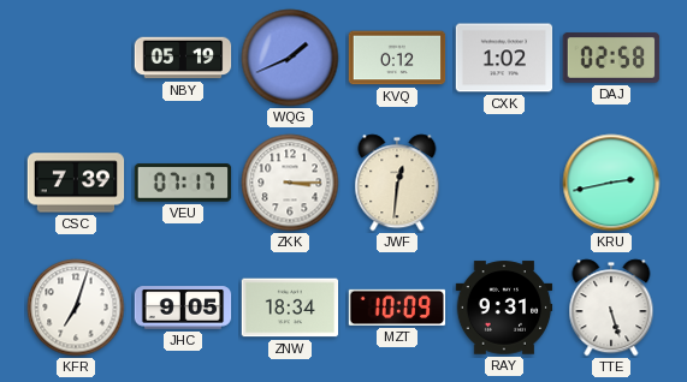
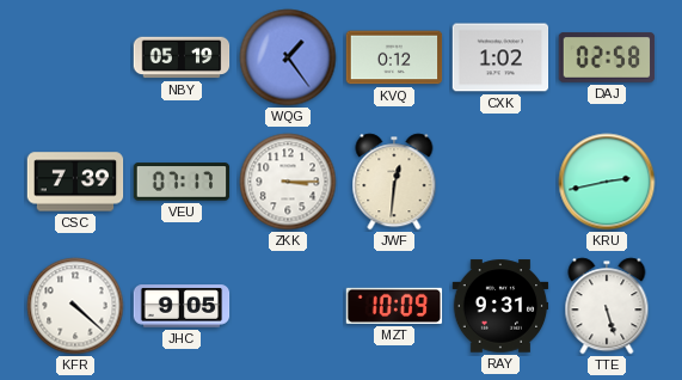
WQG: 1:41 -> 1:24 (288, 57)
KFR: 7:03 -> 4:22 (75, 306)
ZNW: 18:34 -> none (290, 308)
